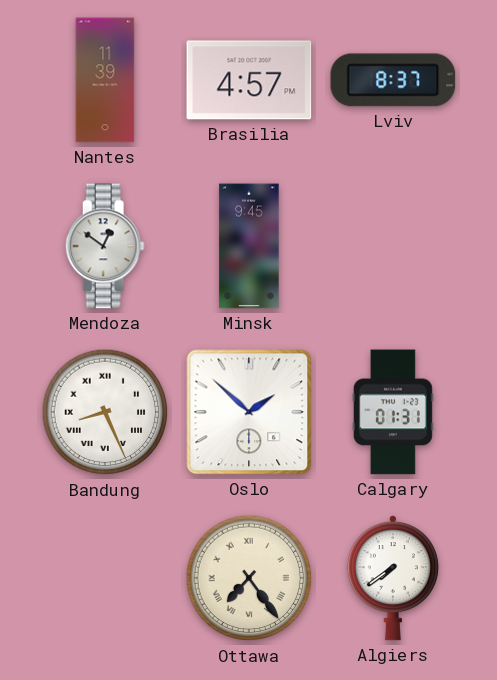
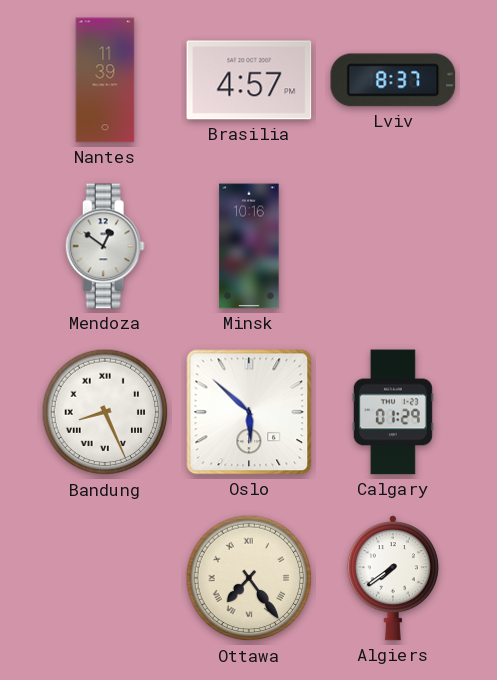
Minsk: 9:45 -> 10:16 (249, 246)
Oslo: 1:52 -> 5:52 (249, 412)
Calgary: 01:31 -> 01:29 (393, 412)
